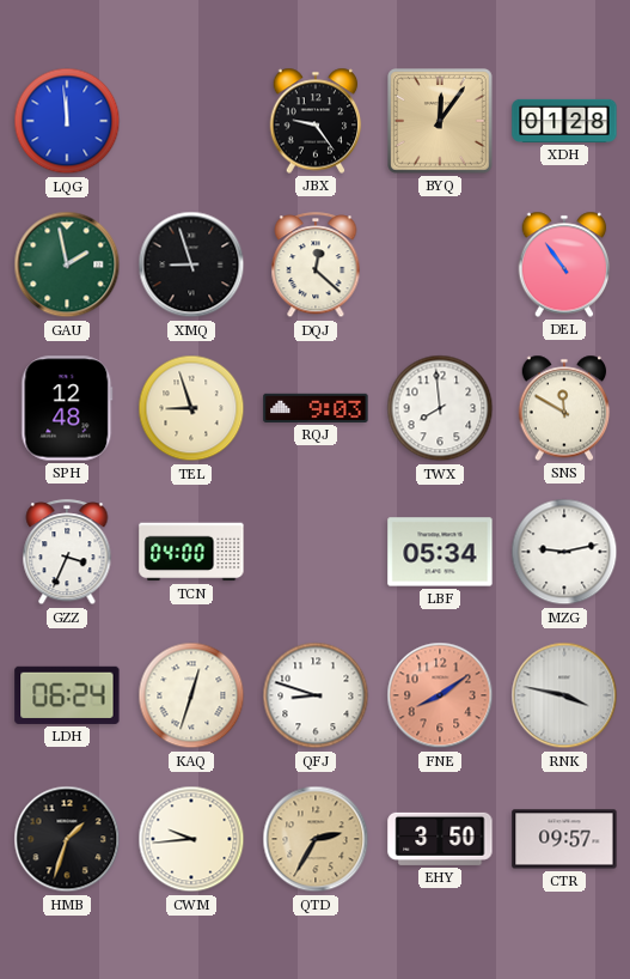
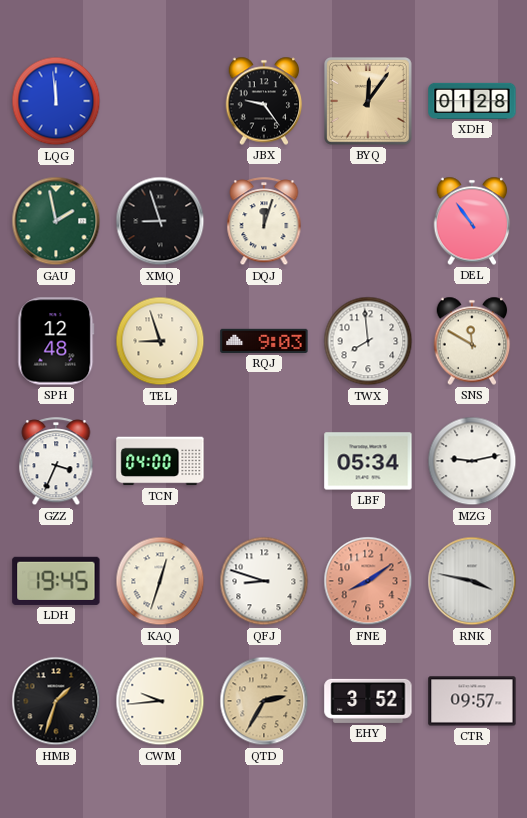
DQJ: 12:22 -> 12:03 (264, 222)
LDH: 06:24 -> 19:45 (56, 581)
EHY: 3:50 -> 3:52 (368, 701)
